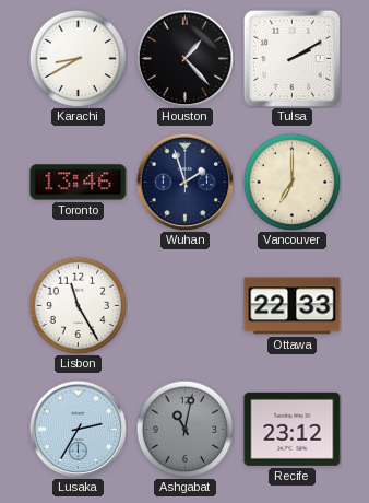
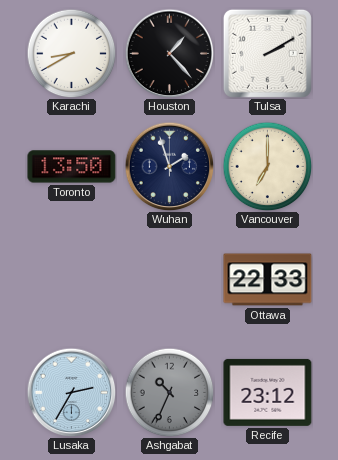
Toronto: 13:46 -> 13:50 (72, 167)
Lisbon: 11:25 -> none (78, 305)
Ashgabat: 11:02 -> 10:34 (169, 392)
